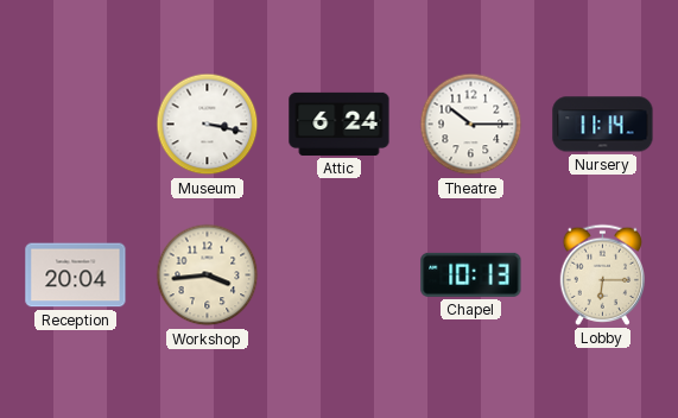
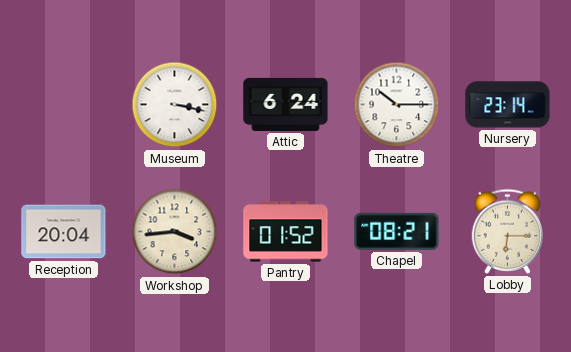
Nursery: 11:14 -> 23:14 (508, 105)
Pantry: none -> 01:52 (286, 232)
Chapel: 10:13 -> 08:21 (397, 231)
